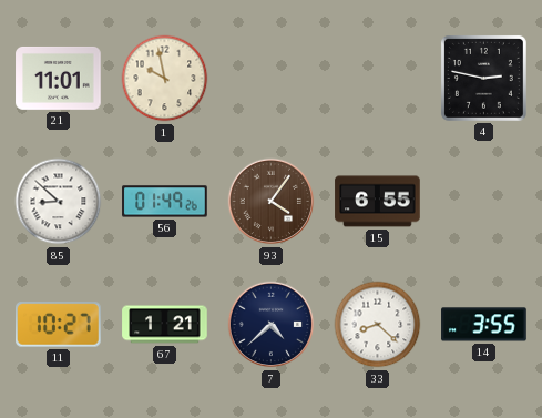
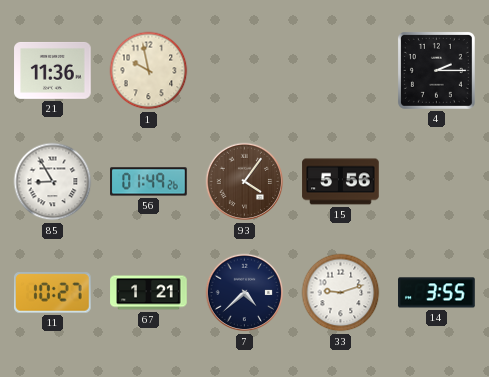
21: 11:01 -> 11:36 (53, 70)
4: 2:47 -> 2:15 (436, 70)
85: 8:52 -> 8:55 (53, 182)
15: 6:55 -> 5:56 (341, 182)
33: 8:22 -> 9:12 (341, 293)
